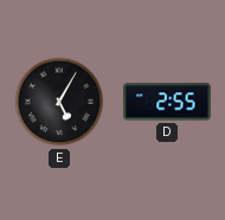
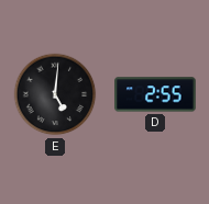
E: 5:05 -> 5:01 (55, 94)
